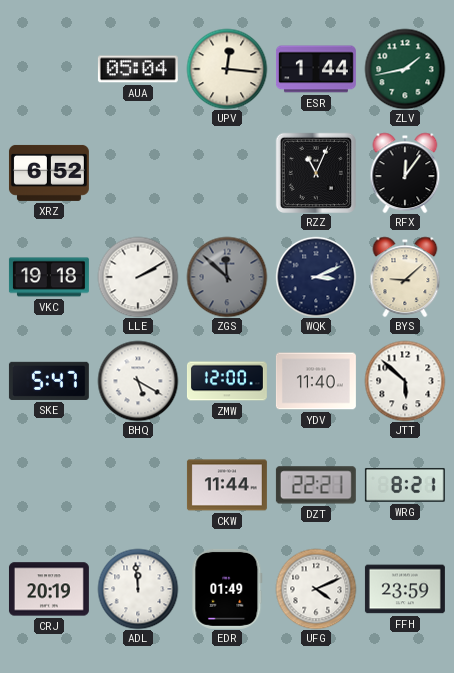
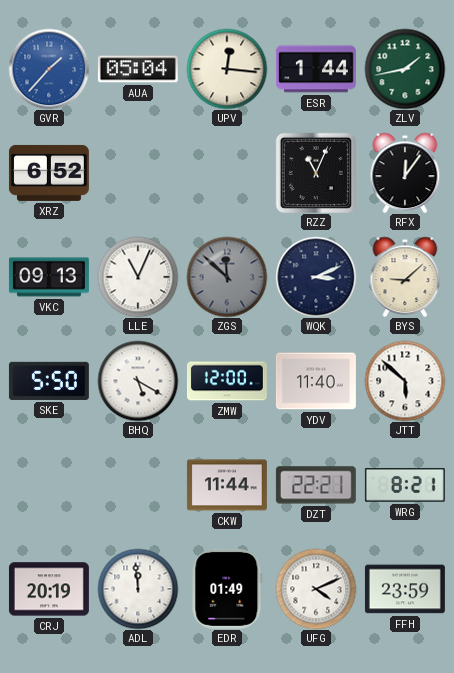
GVR: none -> 1:37 (49, 69)
VKC: 19:18 -> 09:13 (49, 277)
LLE: 2:10 -> 11:04 (138, 277)
SKE: 5:47 -> 5:50 (49, 381)
